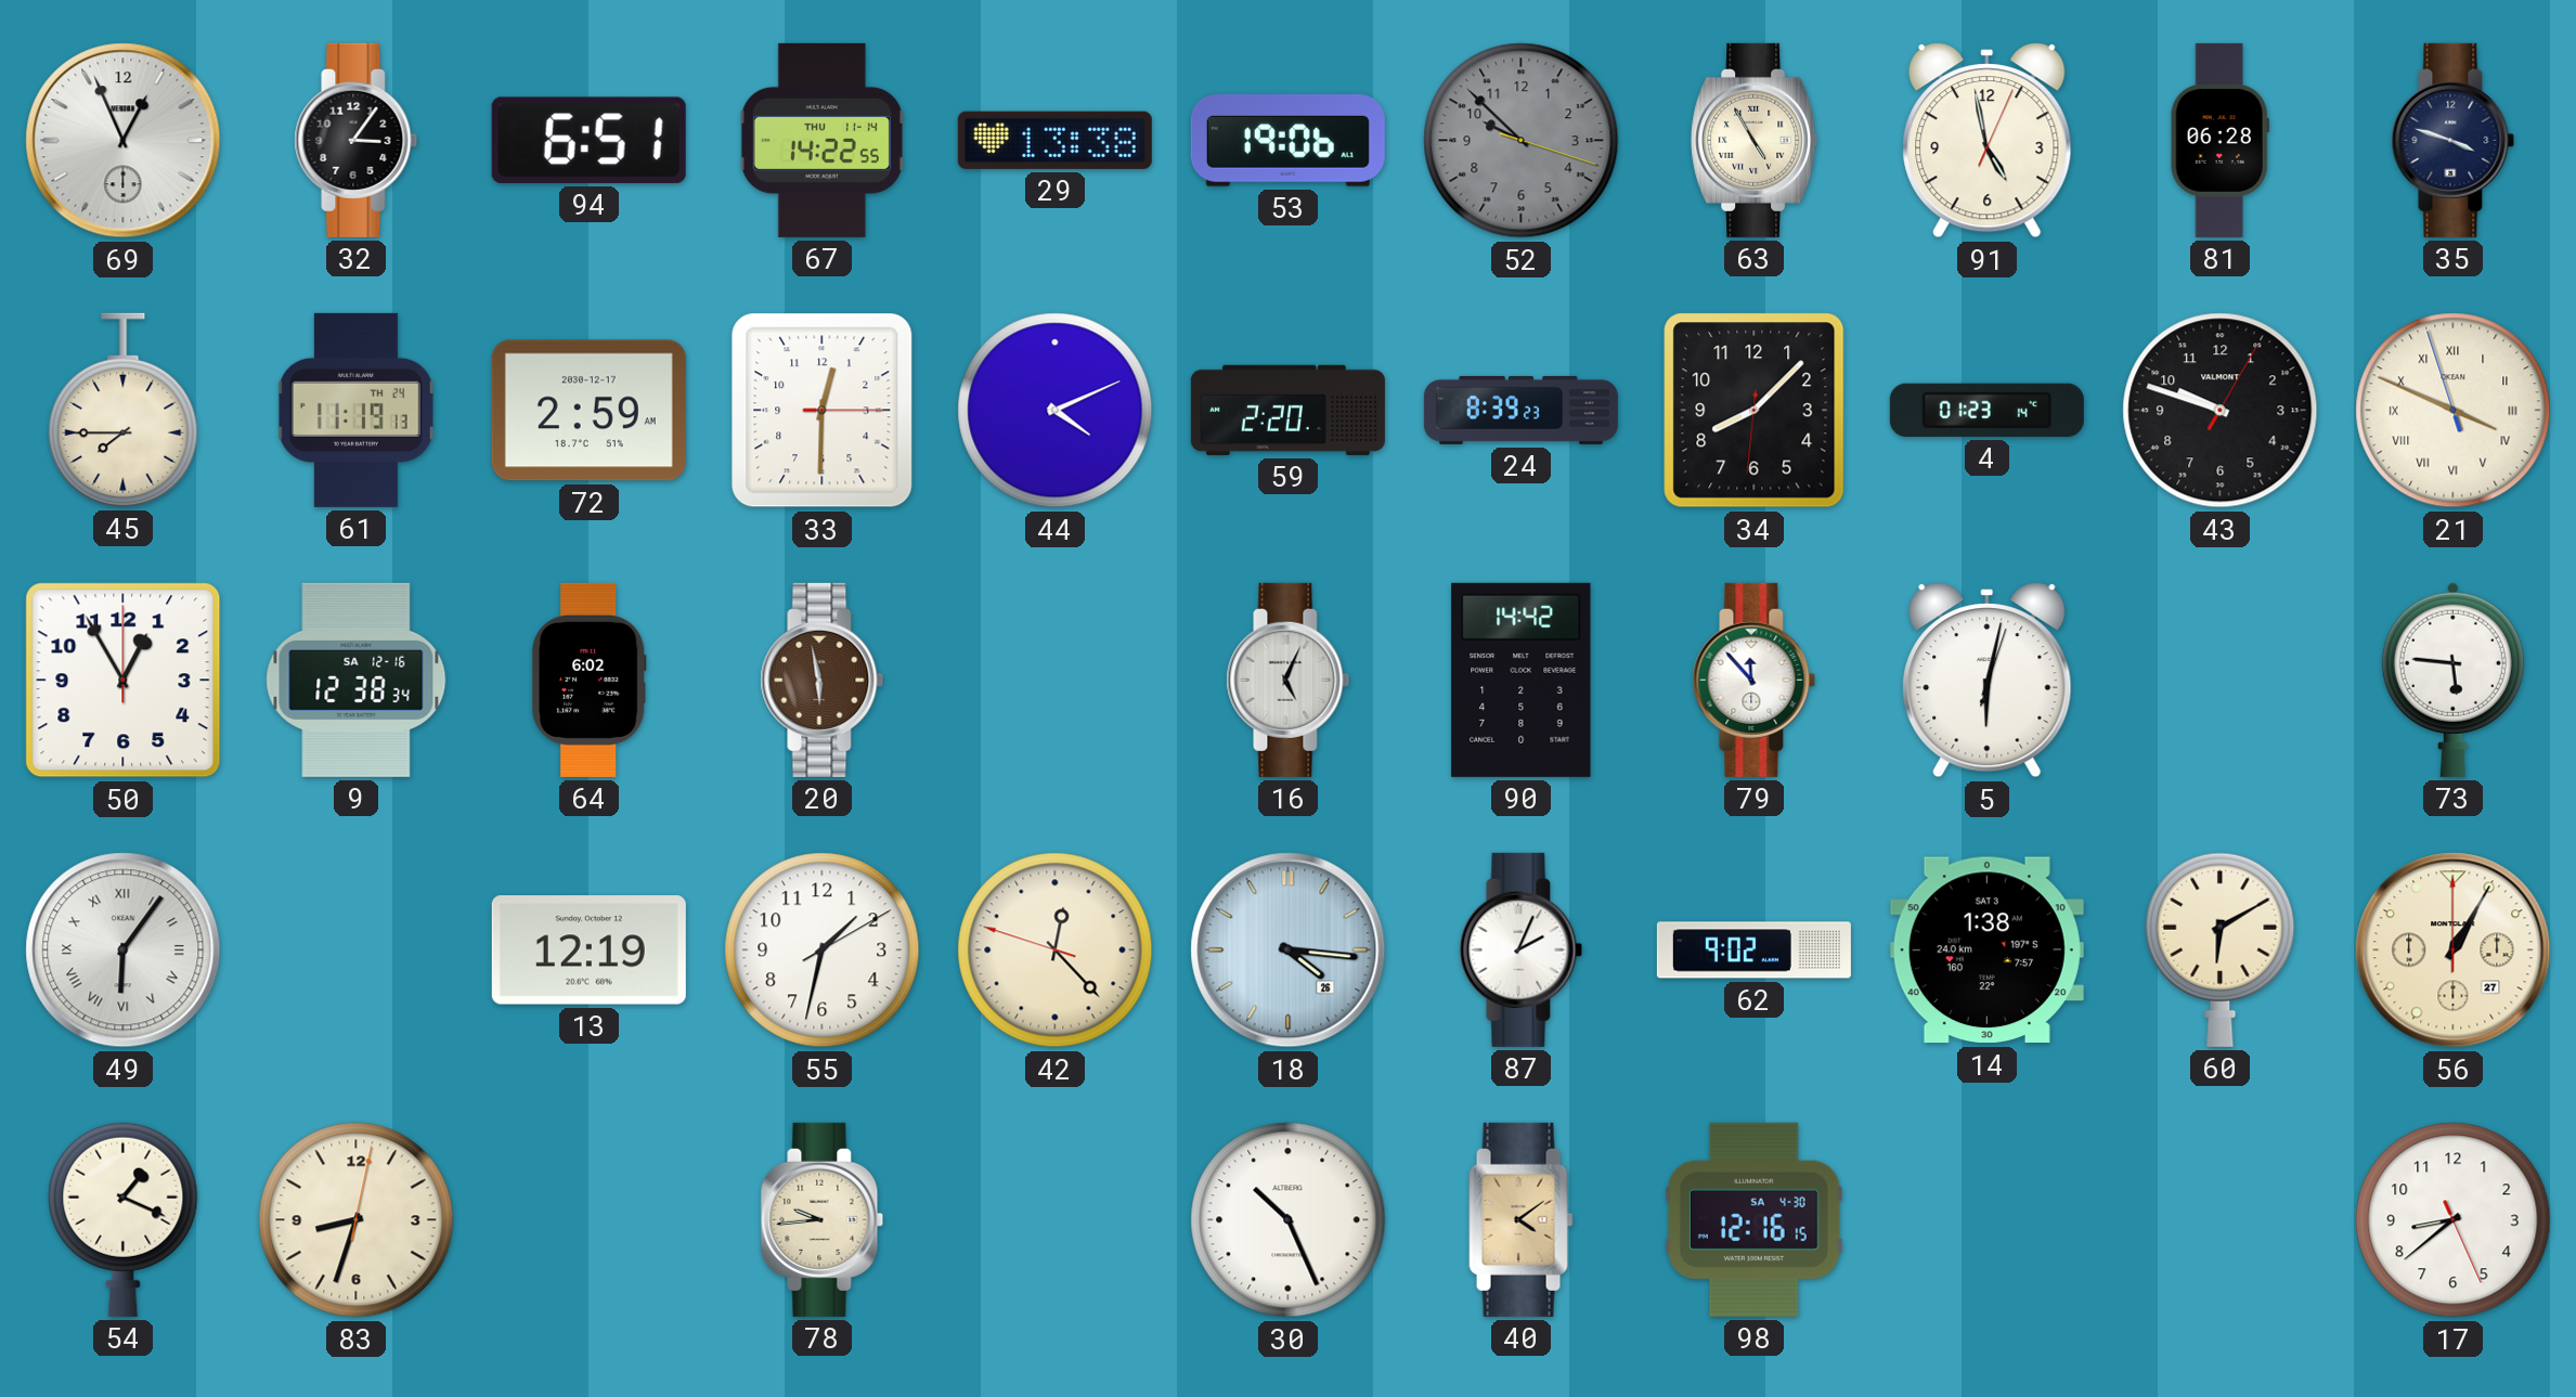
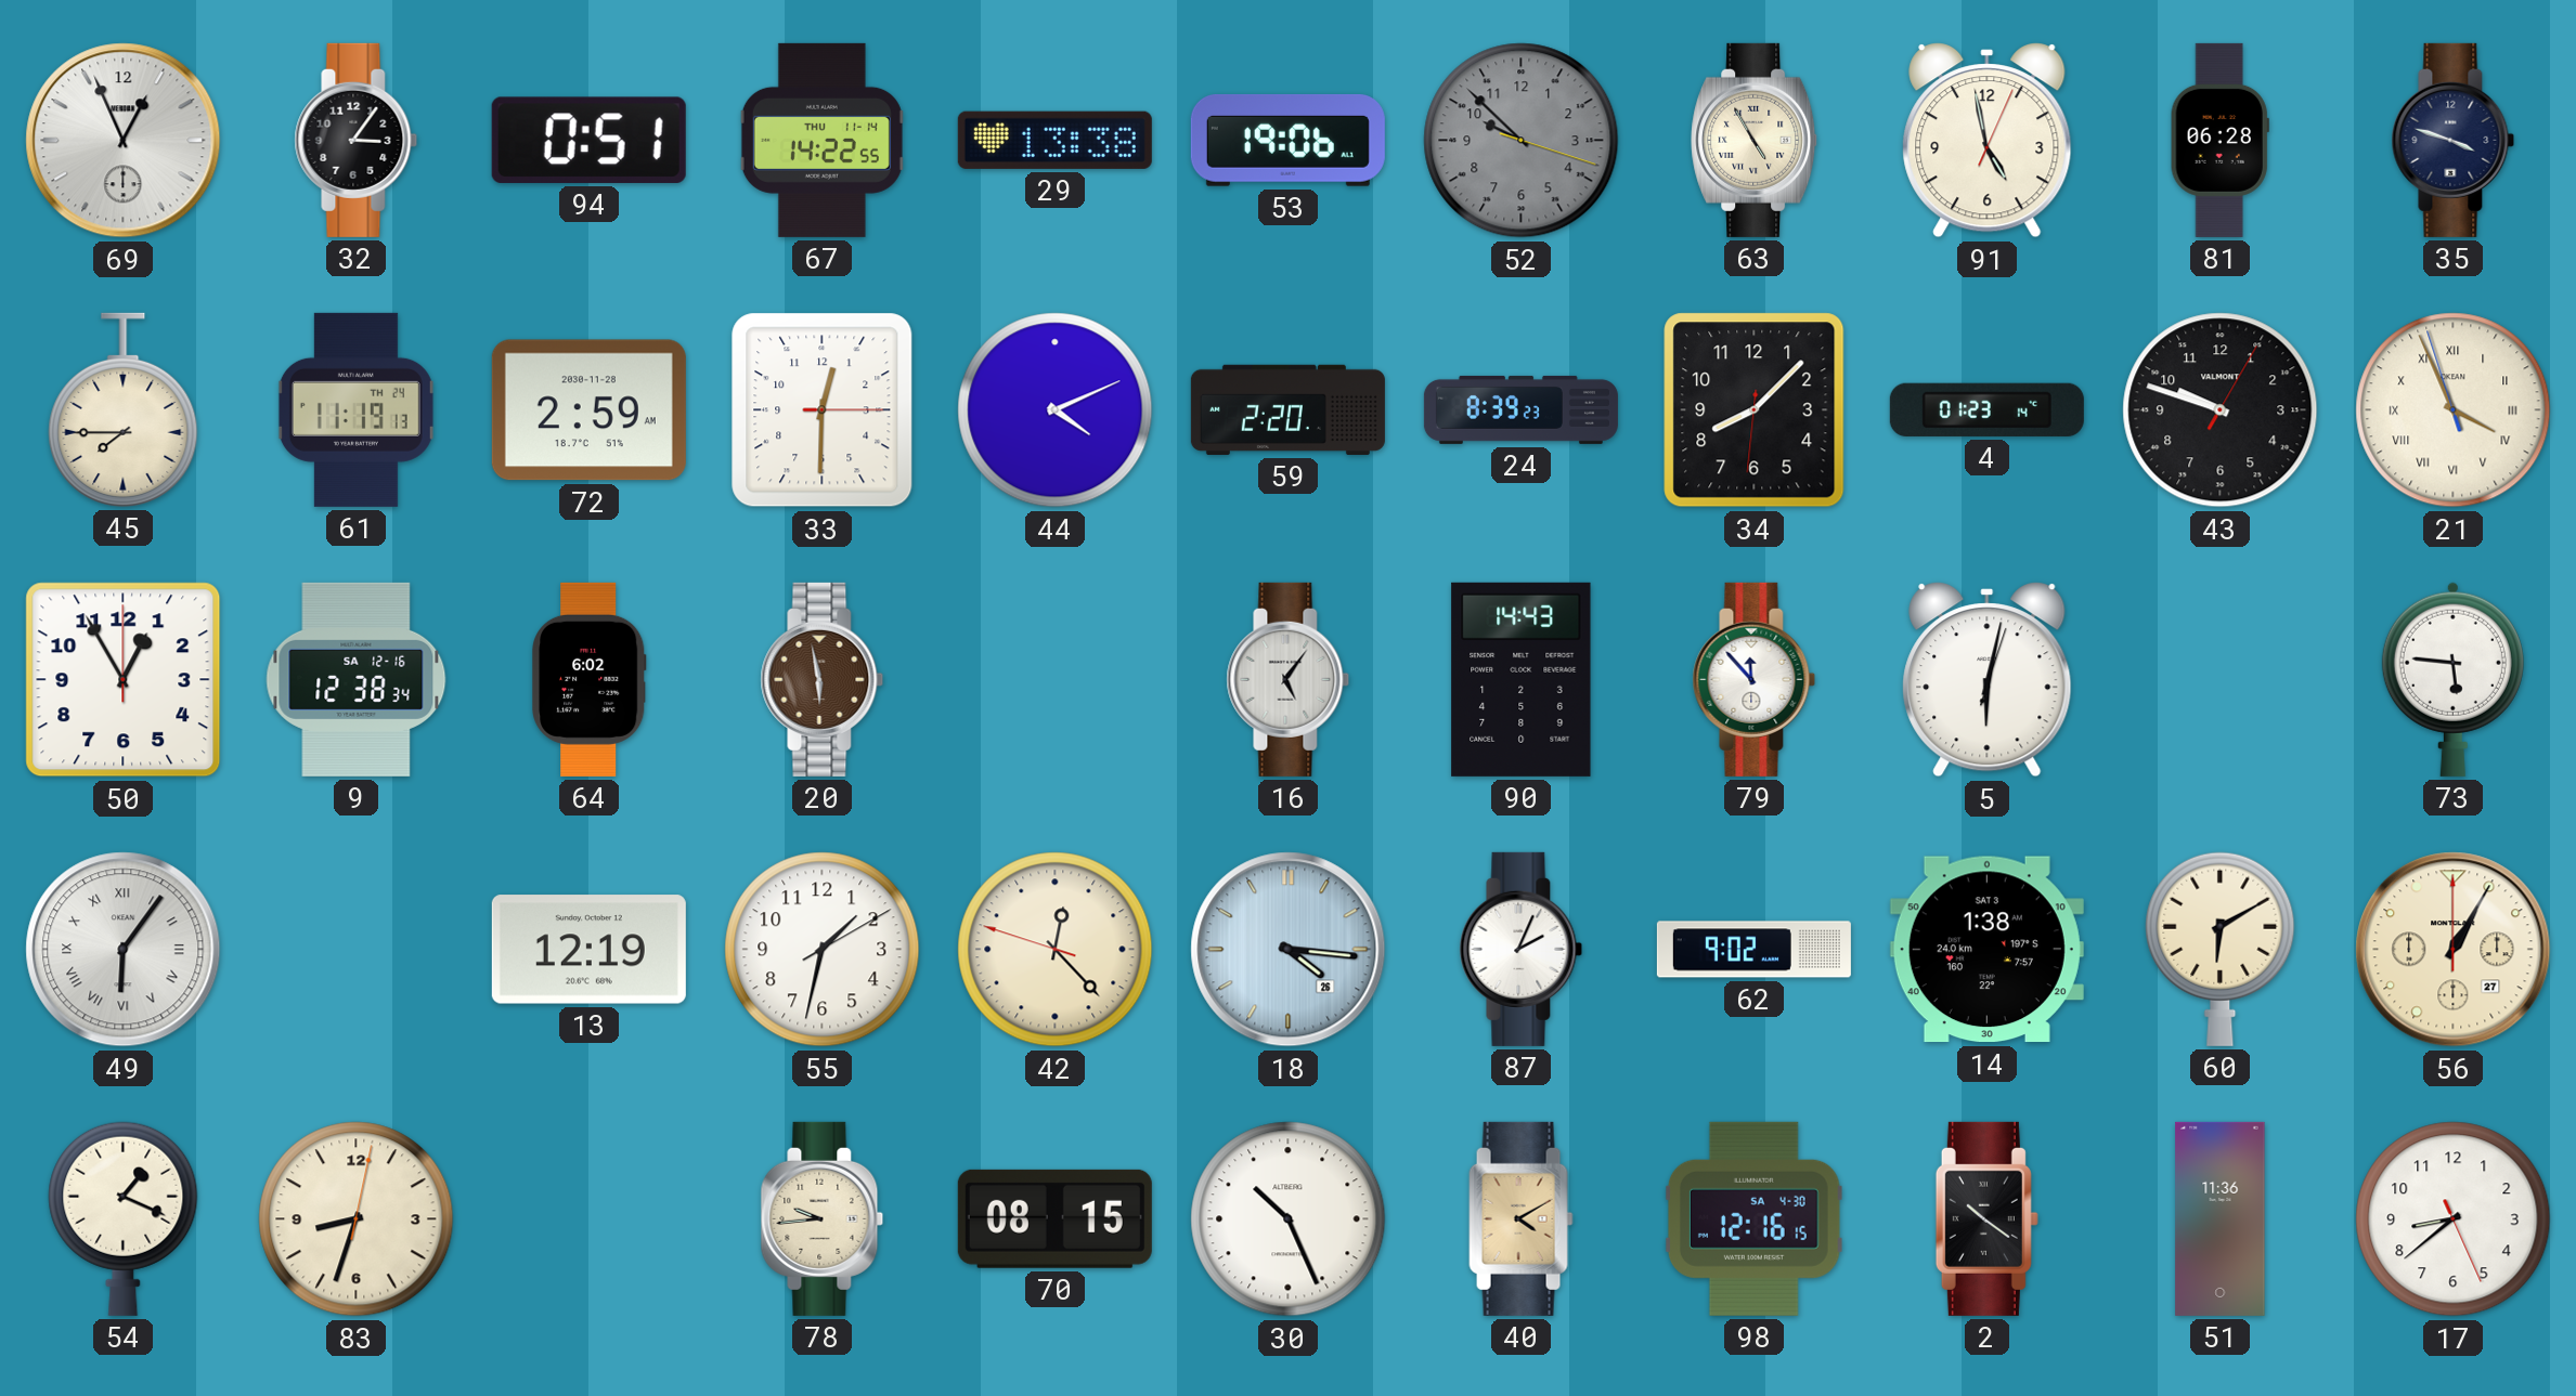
94: 6:51 -> 0:51 (588, 140)
72 date: 2030-12-17 -> 2030-11-28 (588, 410)
21: 3:48 -> 3:55 (2454, 410)
16: 5:04 -> 5:06 (1289, 679)
90: 14:42 -> 14:43 (1522, 679)
70: none -> 08:15 (1054, 1218)
40: 4:09 -> 4:10 (1522, 1218)
2: none -> 10:21 (1986, 1218)
51: none -> 11:36 (2221, 1218)
